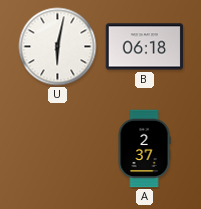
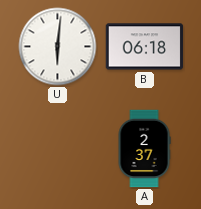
U: 6:02 -> 6:01 (58, 47)
